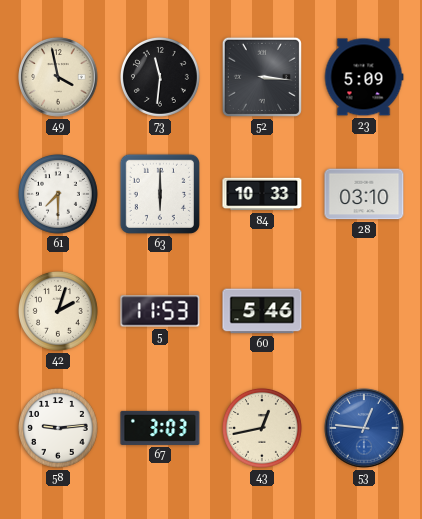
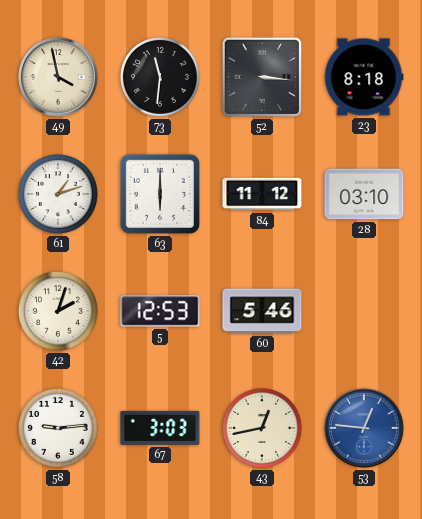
23: 5:09 -> 8:18 (364, 77)
61: 7:30 -> 1:12 (58, 194)
84: 10:33 -> 11:12 (262, 194)
5: 11:53 -> 12:53 (160, 311)
